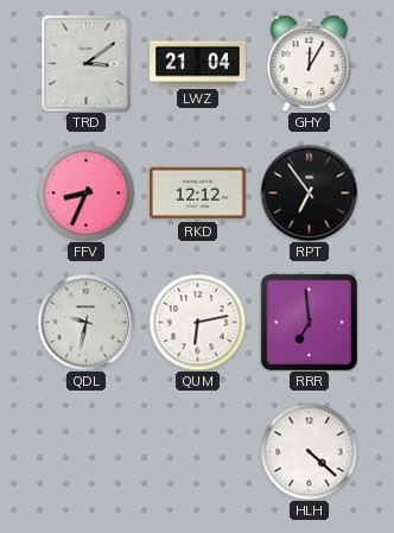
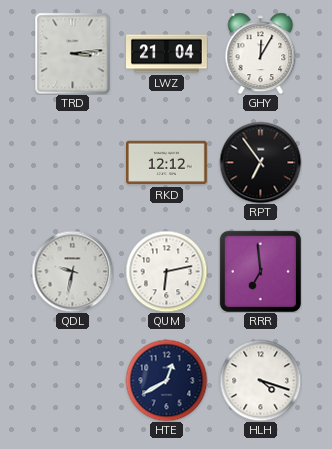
TRD: 3:09 -> 3:14 (73, 53)
FFV: 8:34 -> none (85, 192)
HTE: none -> 12:40 (166, 380)
HLH: 4:22 -> 4:18 (260, 380)
